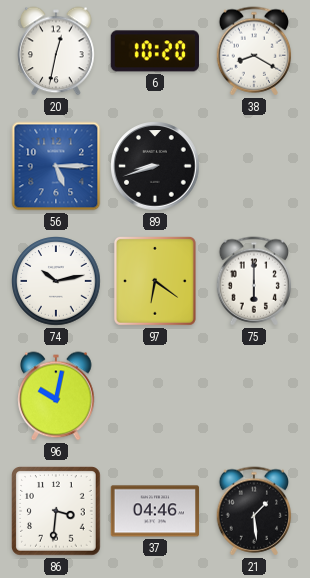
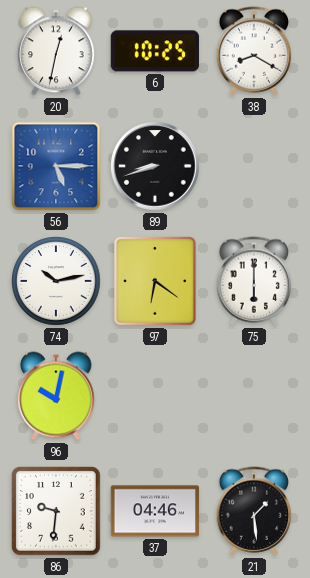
6: 10:20 -> 10:25 (155, 51)
86: 3:31 -> 9:31 (56, 511)
